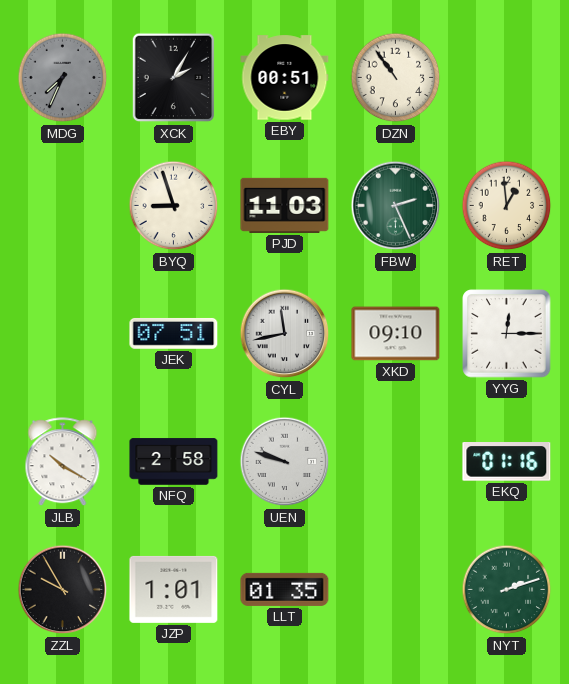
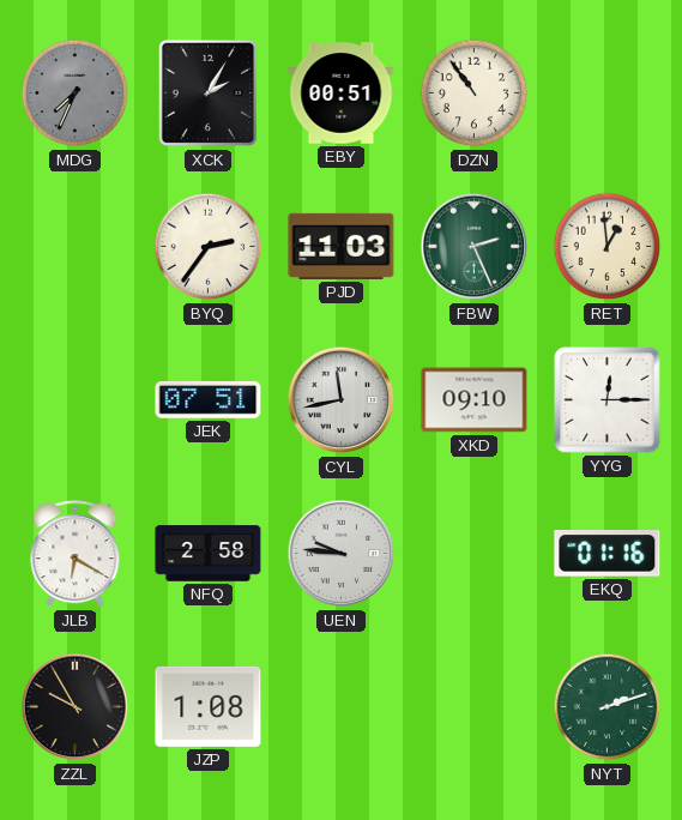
BYQ: 8:57 -> 2:36 (209, 247)
JLB: 10:20 -> 6:20 (76, 554)
UEN: 9:48 -> 9:46 (342, 554)
JZP: 1:01 -> 1:08 (209, 706)
LLT: 01:35 -> none (285, 589)
